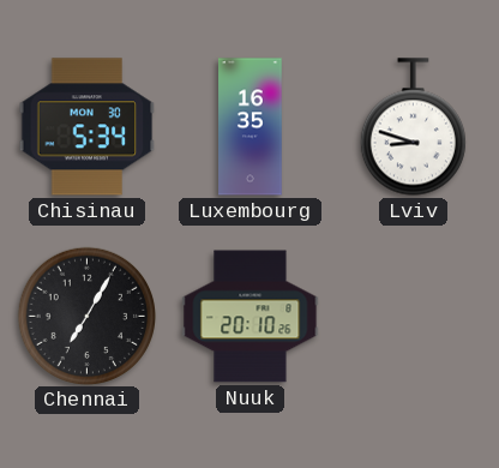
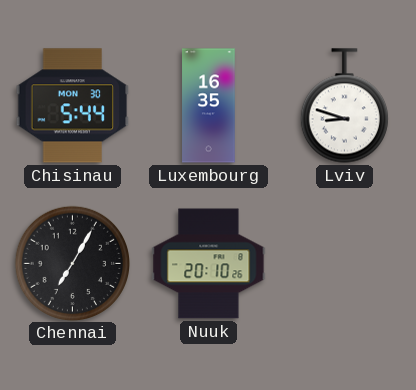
Chisinau: 5:34 -> 5:44 (73, 106)
